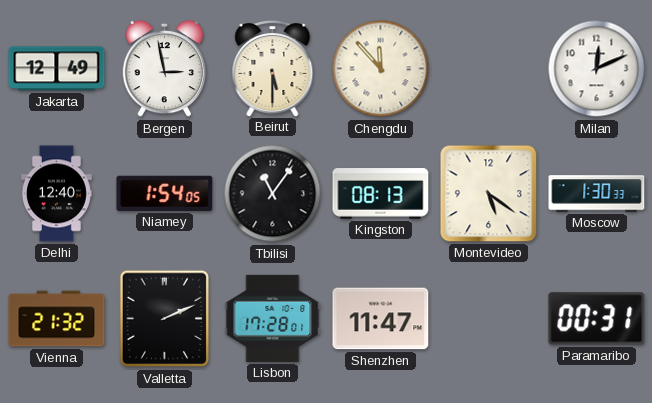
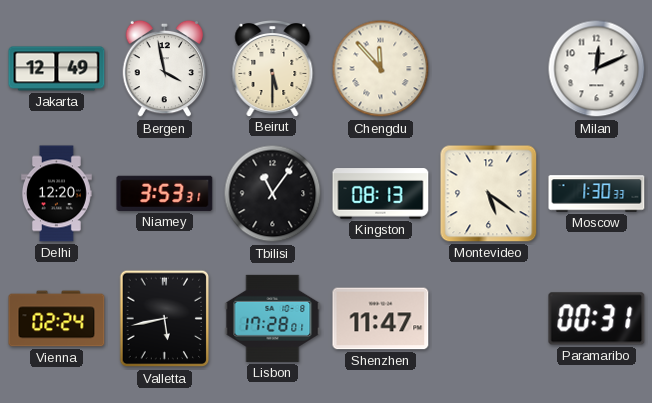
Bergen: 2:58 -> 3:58 (165, 69)
Delhi: 12:40 -> 12:20 (56, 194)
Niamey: 1:54 -> 3:53 (165, 193)
Vienna: 21:32 -> 02:24 (57, 319)
Valletta: 2:11 -> 5:43 (165, 319)
